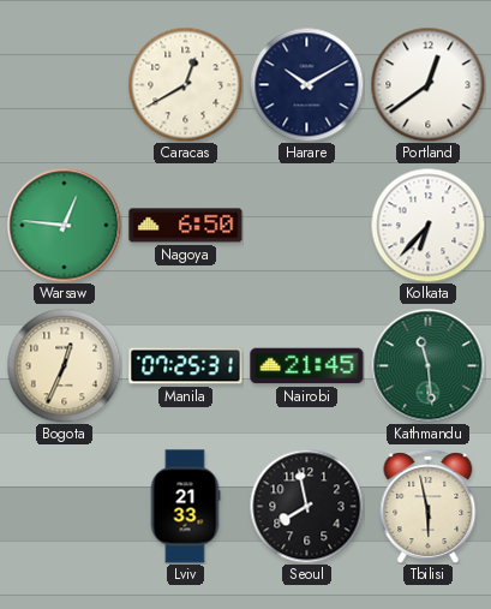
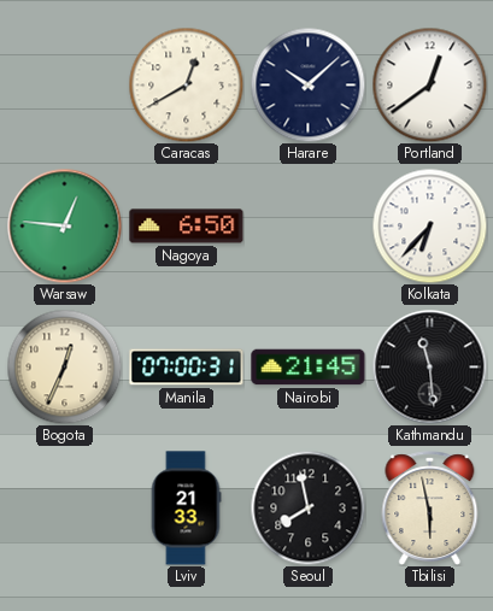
Harare: 10:10 -> 10:08 (307, 84)
Manila: 07:25 -> 07:00 (187, 368)
Kathmandu dial: green -> black (429, 366)
